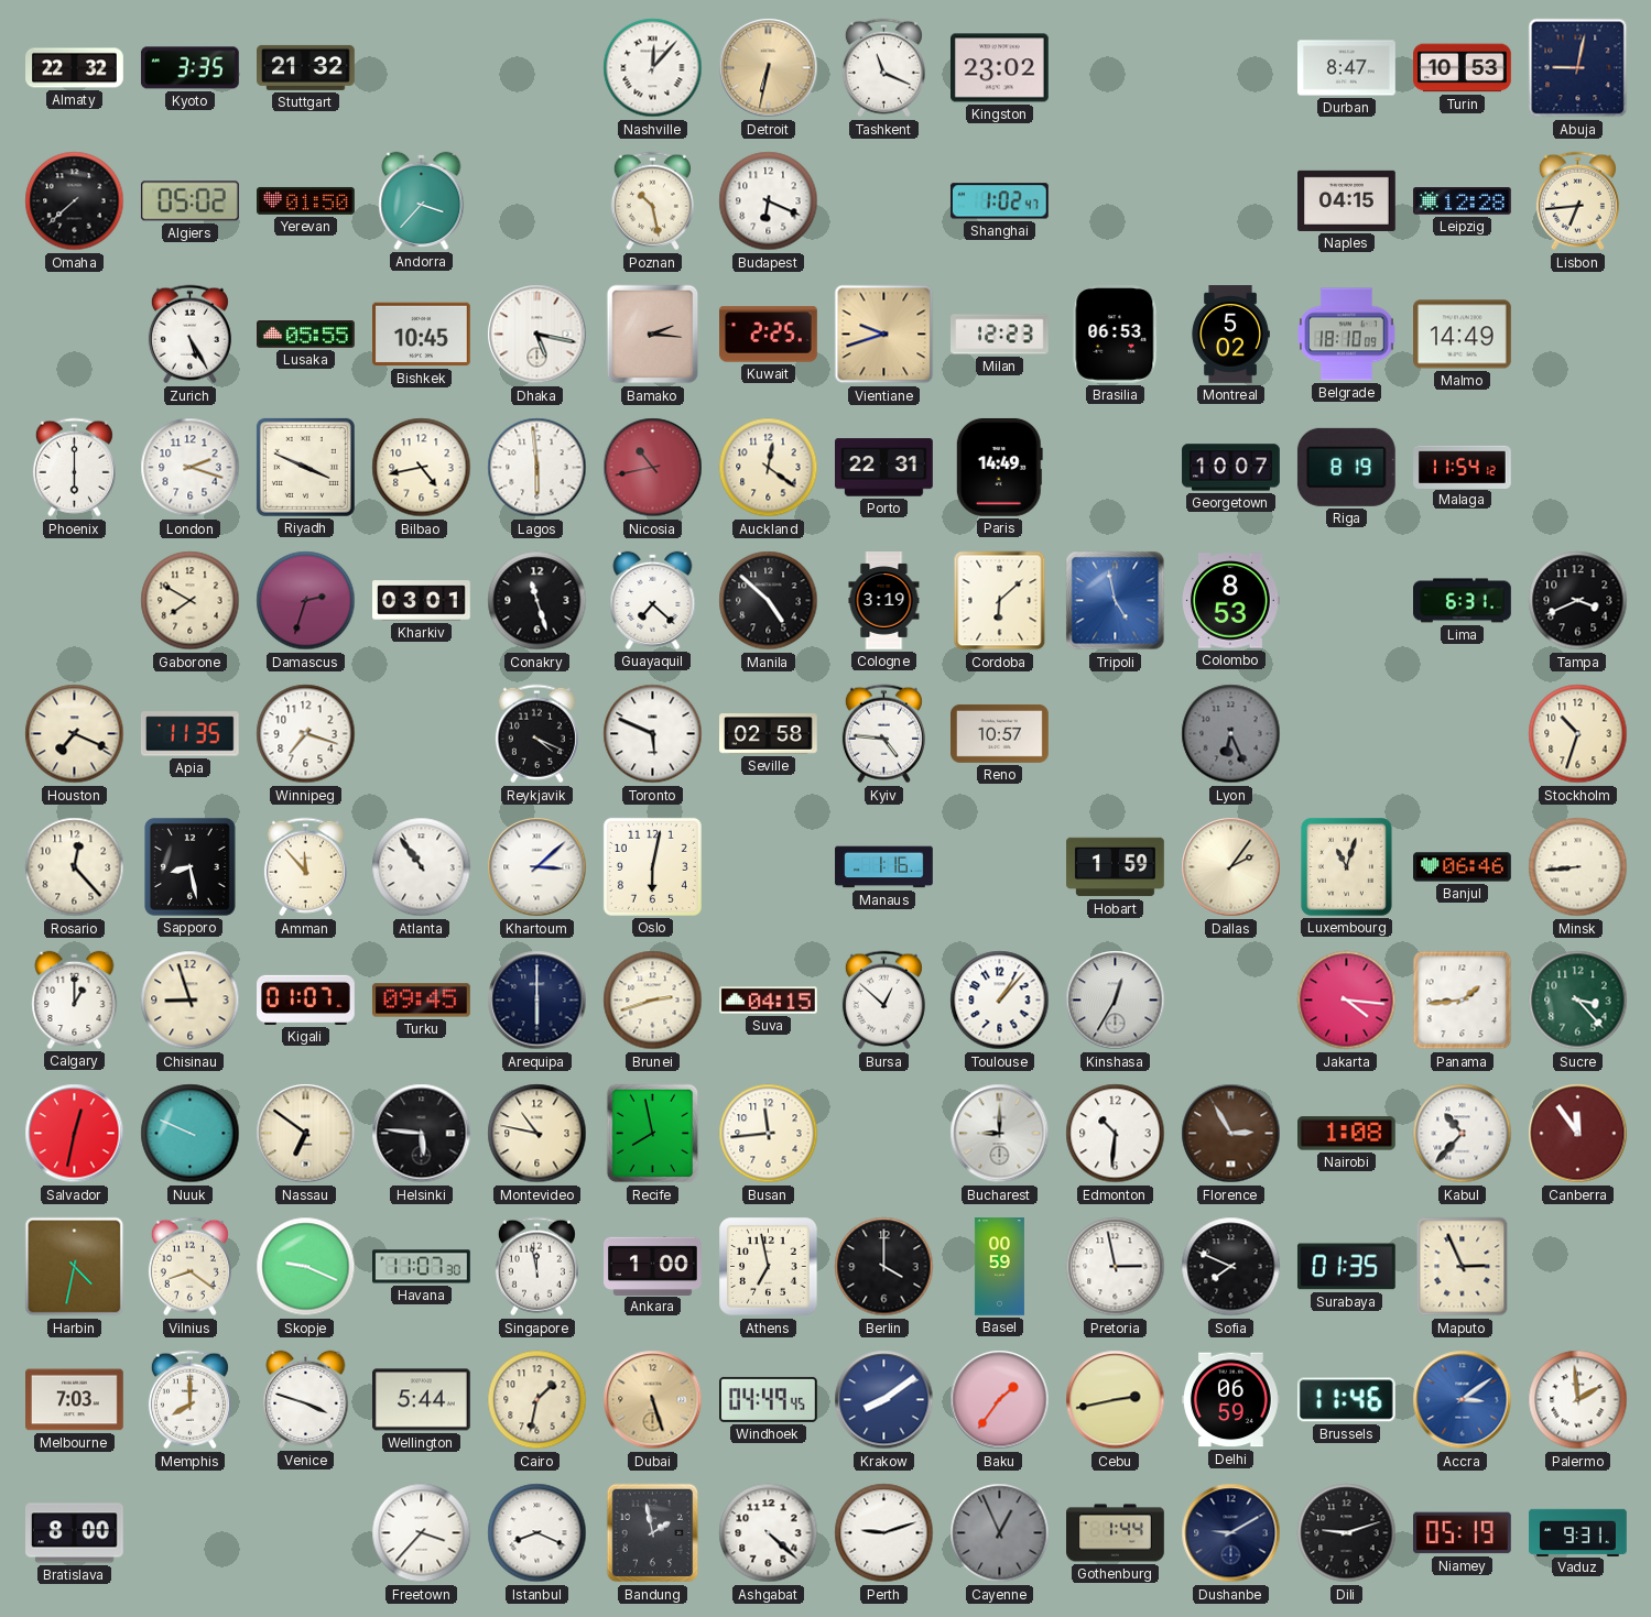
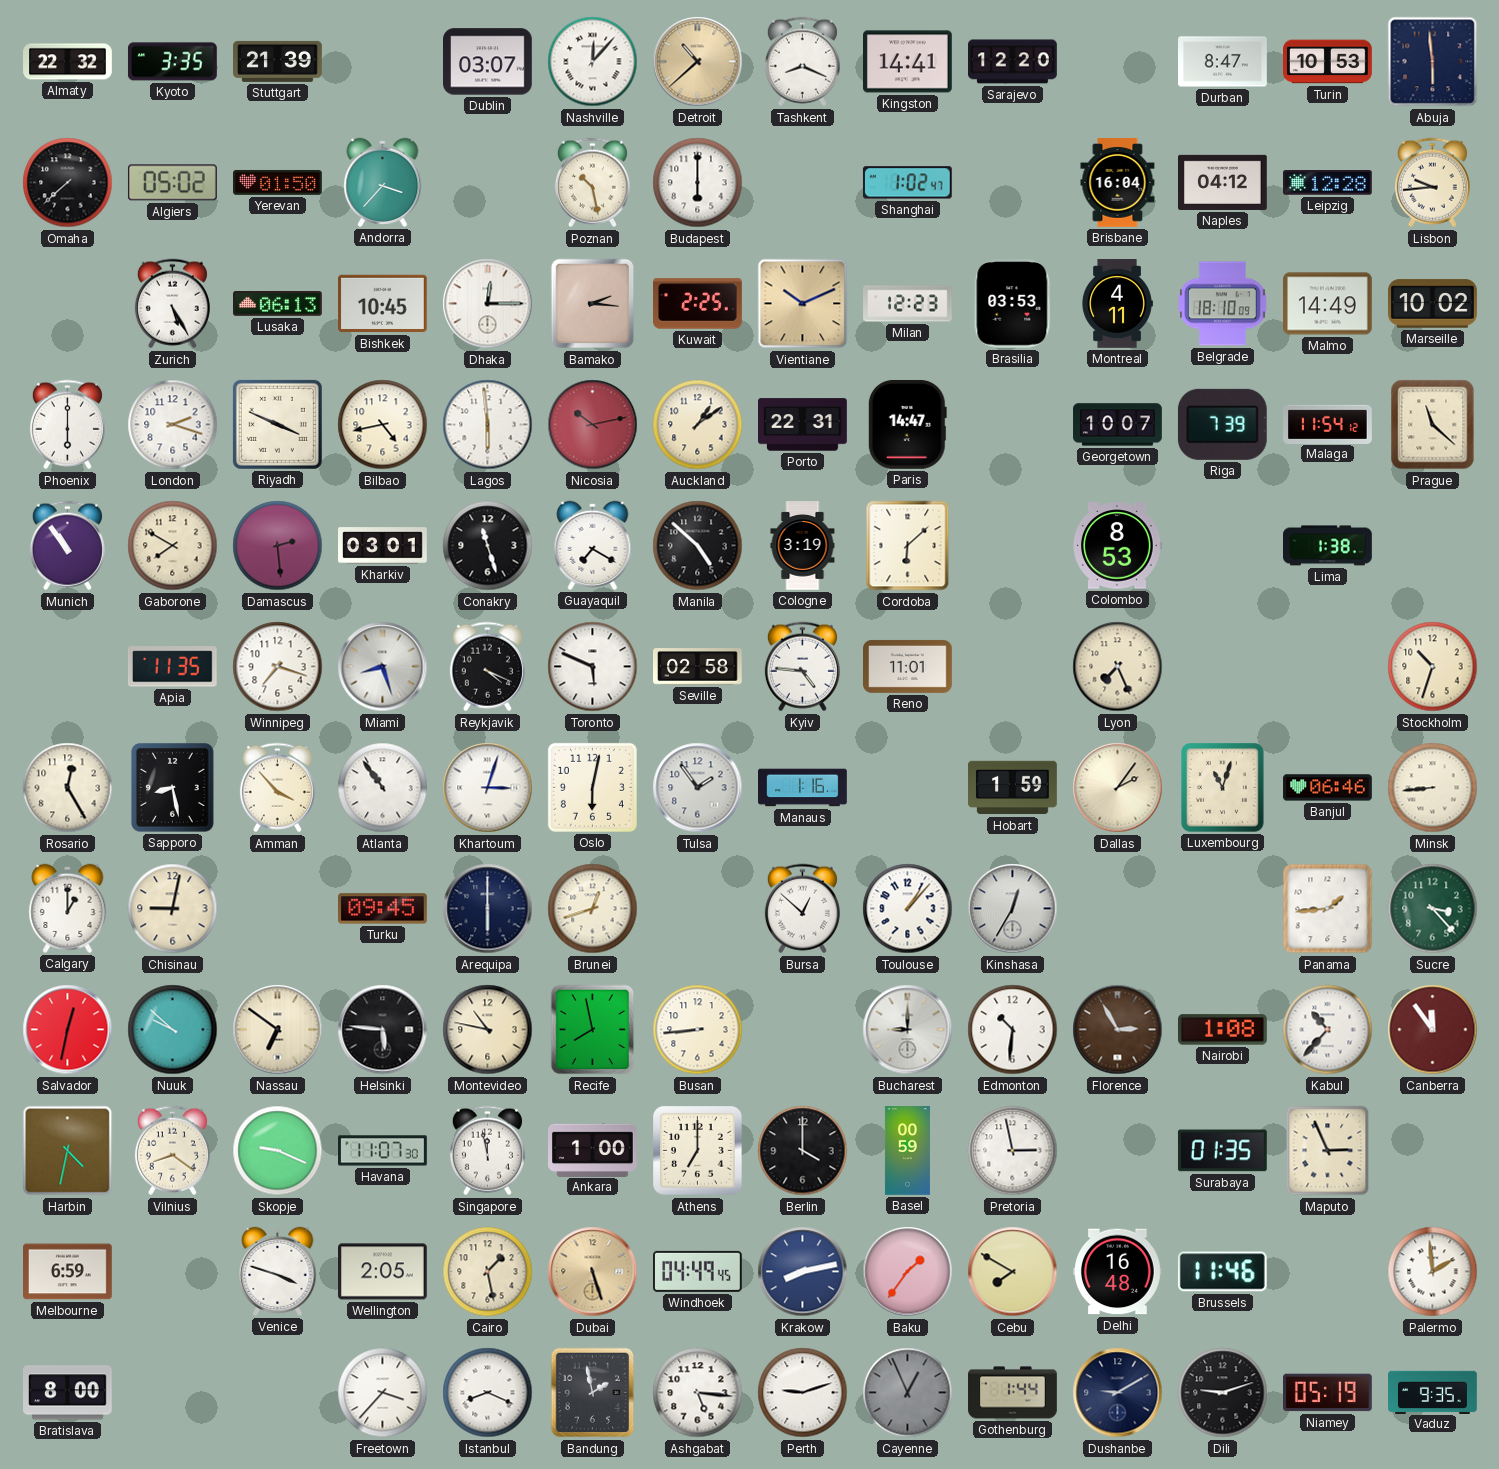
Stuttgart: 21:32 -> 21:39 (278, 61)
Dublin: none -> 03:07 (488, 62)
Detroit: 6:32 -> 10:38 (698, 62)
Tashkent: 11:19 -> 8:19 (802, 62)
Kingston: 23:02 -> 14:41 (908, 62)
Sarajevo: none -> 12:20 (1013, 62)
Abuja: 9:02 -> 5:59 (1433, 62)
Budapest: 6:19 -> 6:00 (698, 183)
Brisbane: none -> 16:04 (1118, 183)
Naples: 04:15 -> 04:12 (1223, 182)
Lisbon: 6:44 -> 9:44 (1432, 183)
Lusaka: 05:55 -> 06:13 (278, 304)
Dhaka: 5:17 -> 12:15 (488, 304)
Vientiane: 9:42 -> 10:11 (803, 304)
Brasilia: 06:53 -> 03:53 (1013, 304)
Montreal: 5:02 -> 4:11 (1117, 304)
Marseille: none -> 10:02 (1433, 304)
Nicosia: 10:43 -> 10:13 (593, 425)
Auckland: 12:21 -> 1:09 (698, 425)
Paris: 14:49 -> 14:47 (907, 425)
Riga: 8:19 -> 7:39 (1222, 424)
Prague: none -> 11:22 (1433, 425)
Munich: none -> 10:54 (67, 546)
Damascus: 2:33 -> 2:29 (278, 546)
Guayaquil: 7:22 -> 7:20 (593, 545)
Tripoli: 4:58 -> none (1116, 601)
Lima: 6:31 -> 1:38 (1328, 546)
Tampa: 3:41 -> none (1578, 601)
Houston: 7:19 -> none (75, 734)
Miami: none -> 8:27 (383, 667)
Reno: 10:57 -> 11:01 (908, 666)
Lyon: 6:26 -> 7:26 (1118, 667)
Lyon dial: grey -> cream (1118, 667)
Rosario: 12:23 -> 12:25 (68, 788)
Amman: 11:53 -> 3:53 (277, 788)
Khartoum: 3:08 -> 3:03 (488, 788)
Tulsa: none -> 1:54 (698, 788)
Chisinau: 8:57 -> 9:02 (173, 909)
Kigali: 01:07 -> none (306, 999)
Brunei: 2:42 -> 12:42 (593, 909)
Suva: 04:15 -> none (769, 1001)
Jakarta: 4:16 -> none (1347, 1001)
Nuuk: 9:49 -> 9:52 (173, 1030)
Busan: 11:44 -> 8:44 (698, 1030)
Athens: 6:58 -> 7:00 (698, 1151)
Sofia: 7:49 -> none (1231, 1267)
Melbourne: 7:03 -> 6:59 (68, 1272)
Memphis: 8:00 -> none (189, 1400)
Wellington: 5:44 -> 2:05 (383, 1272)
Cairo: 1:32 -> 1:28 (488, 1272)
Krakow: 8:09 -> 8:13 (803, 1272)
Cebu: 2:43 -> 7:50 (1013, 1272)
Delhi: 06:59 -> 16:48 (1118, 1272)
Accra: 3:09 -> none (1463, 1400)
Ashgabat: 4:22 -> 5:16 (698, 1393)
Vaduz: 9:31 -> 9:35 (1433, 1392)
